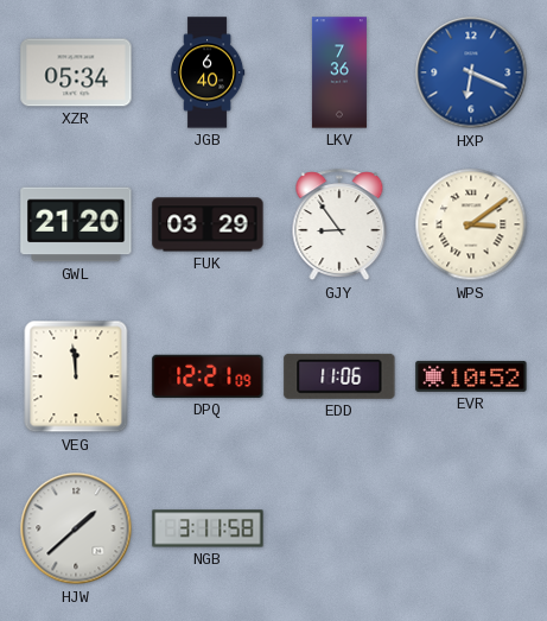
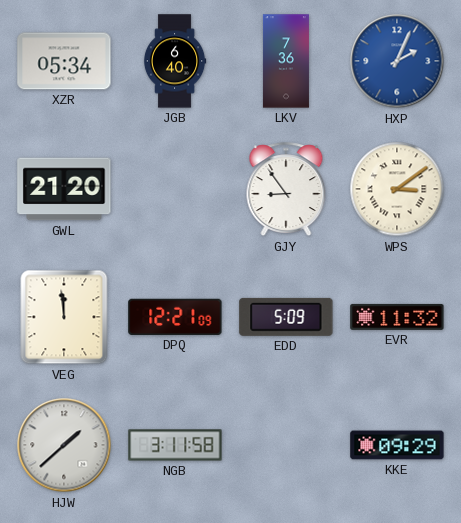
HXP: 6:19 -> 2:04 (397, 61)
FUK: 03:29 -> none (208, 224)
EDD: 11:06 -> 5:09 (286, 317)
EVR: 10:52 -> 11:32 (397, 317)
KKE: none -> 09:29 (397, 445)
